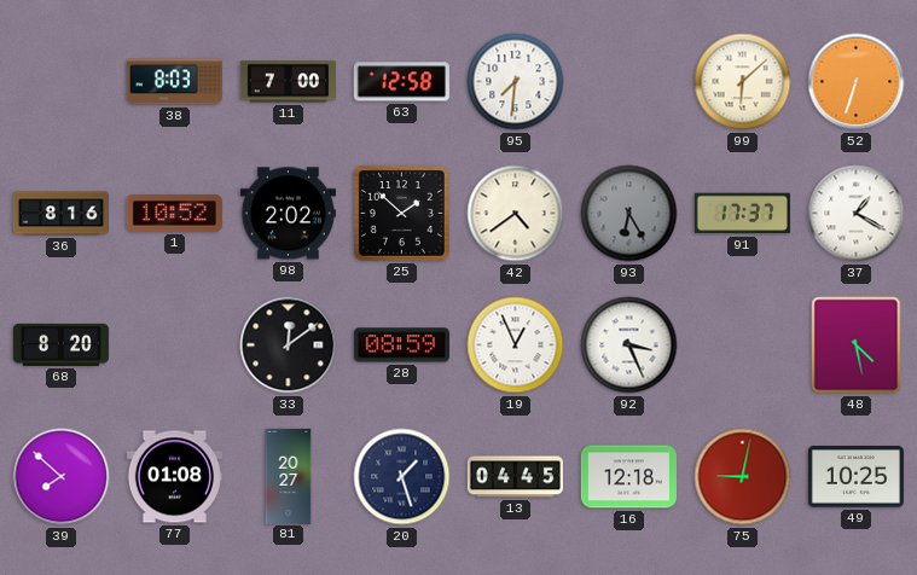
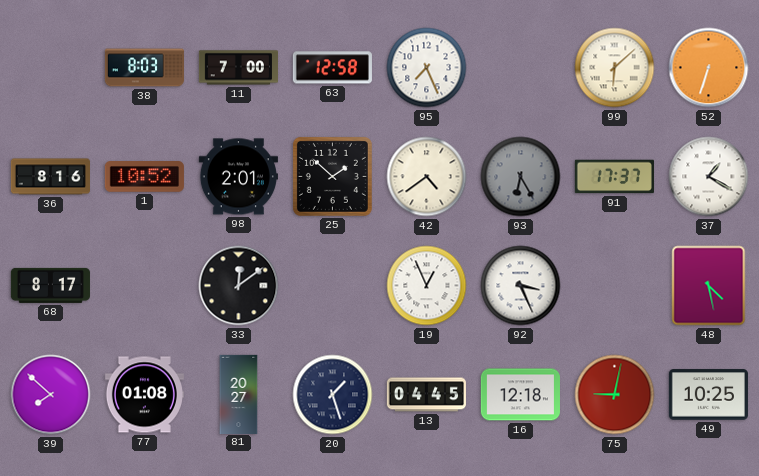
95: 7:31 -> 7:26 (427, 68)
98: 2:02 -> 2:01 (238, 177)
68: 8:20 -> 8:17 (50, 285)
28: 08:59 -> none (401, 345)
